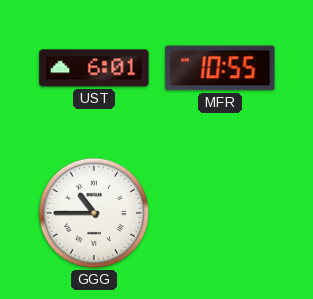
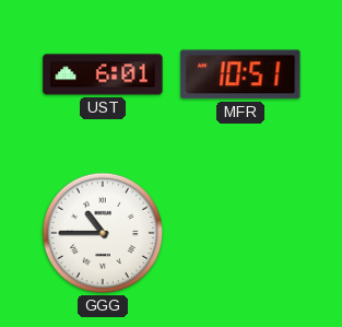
MFR: 10:55 -> 10:51 (240, 74)
